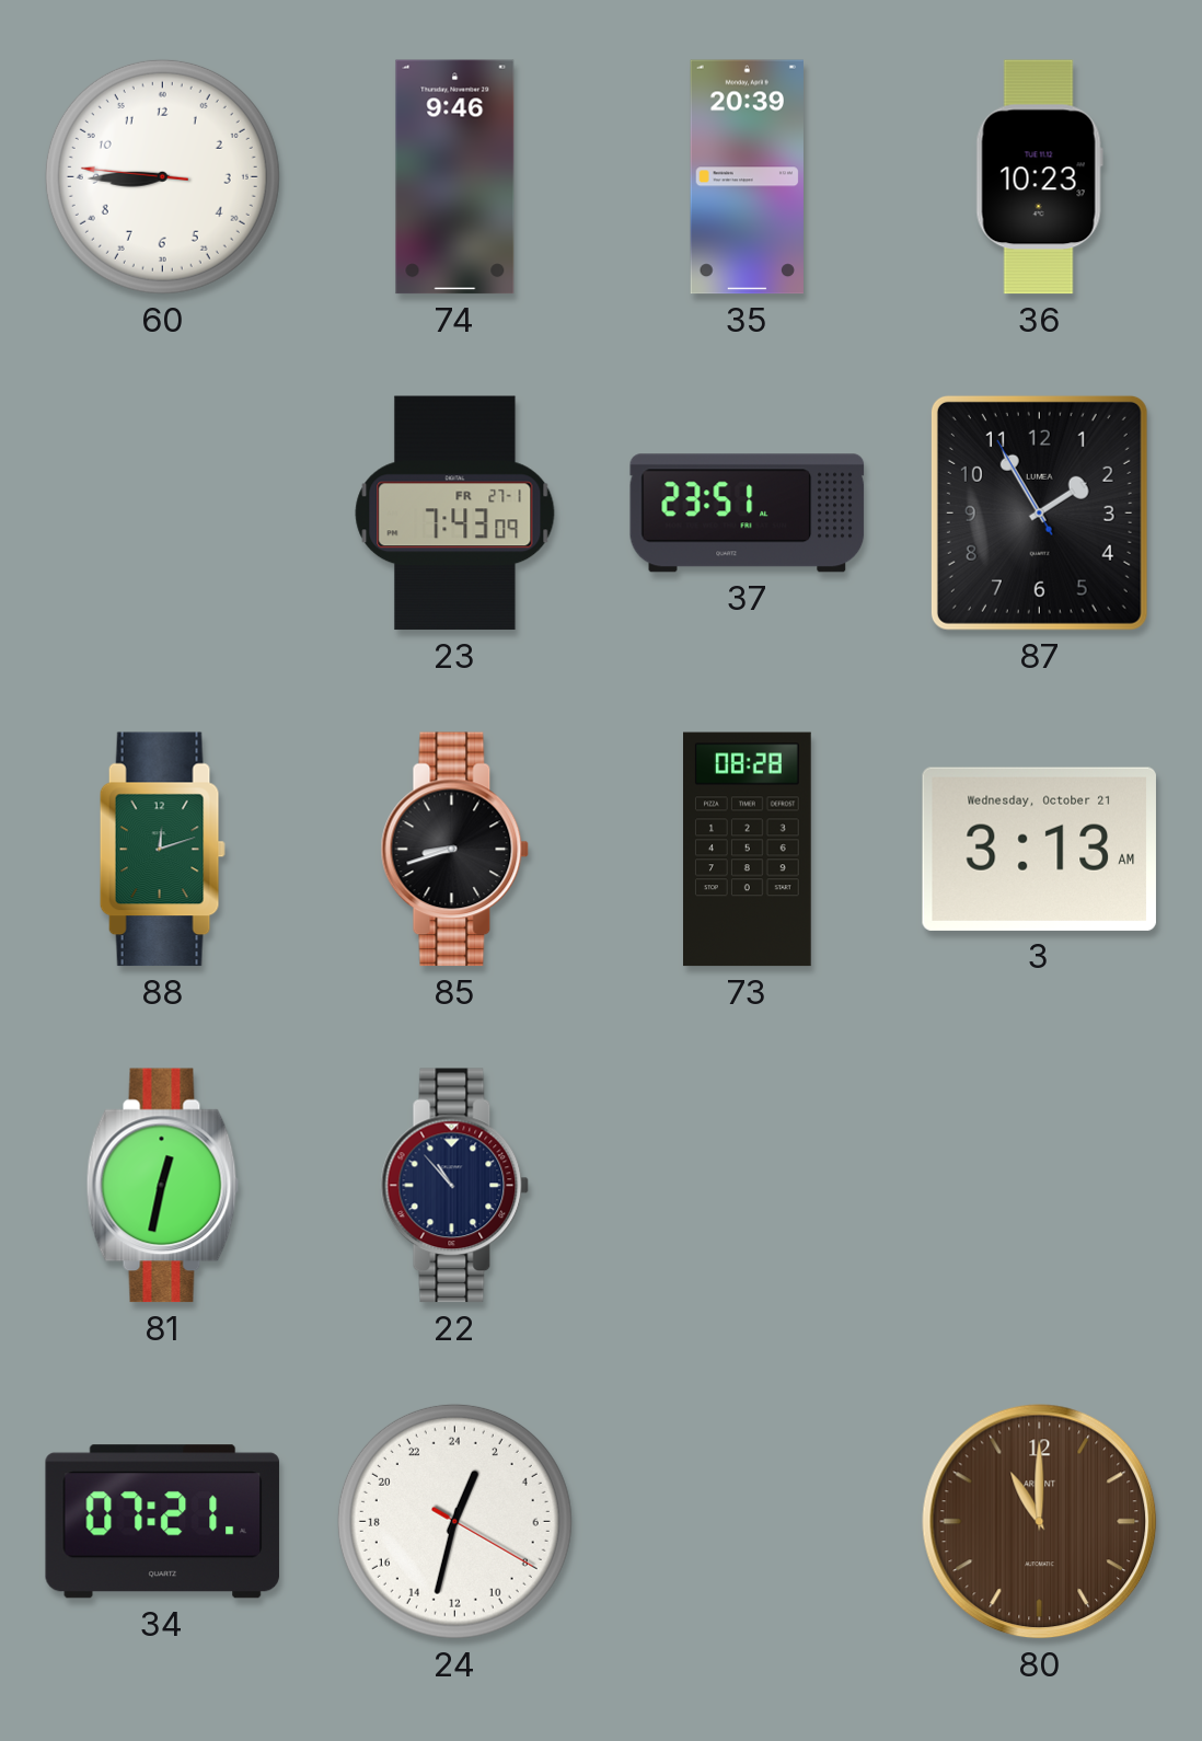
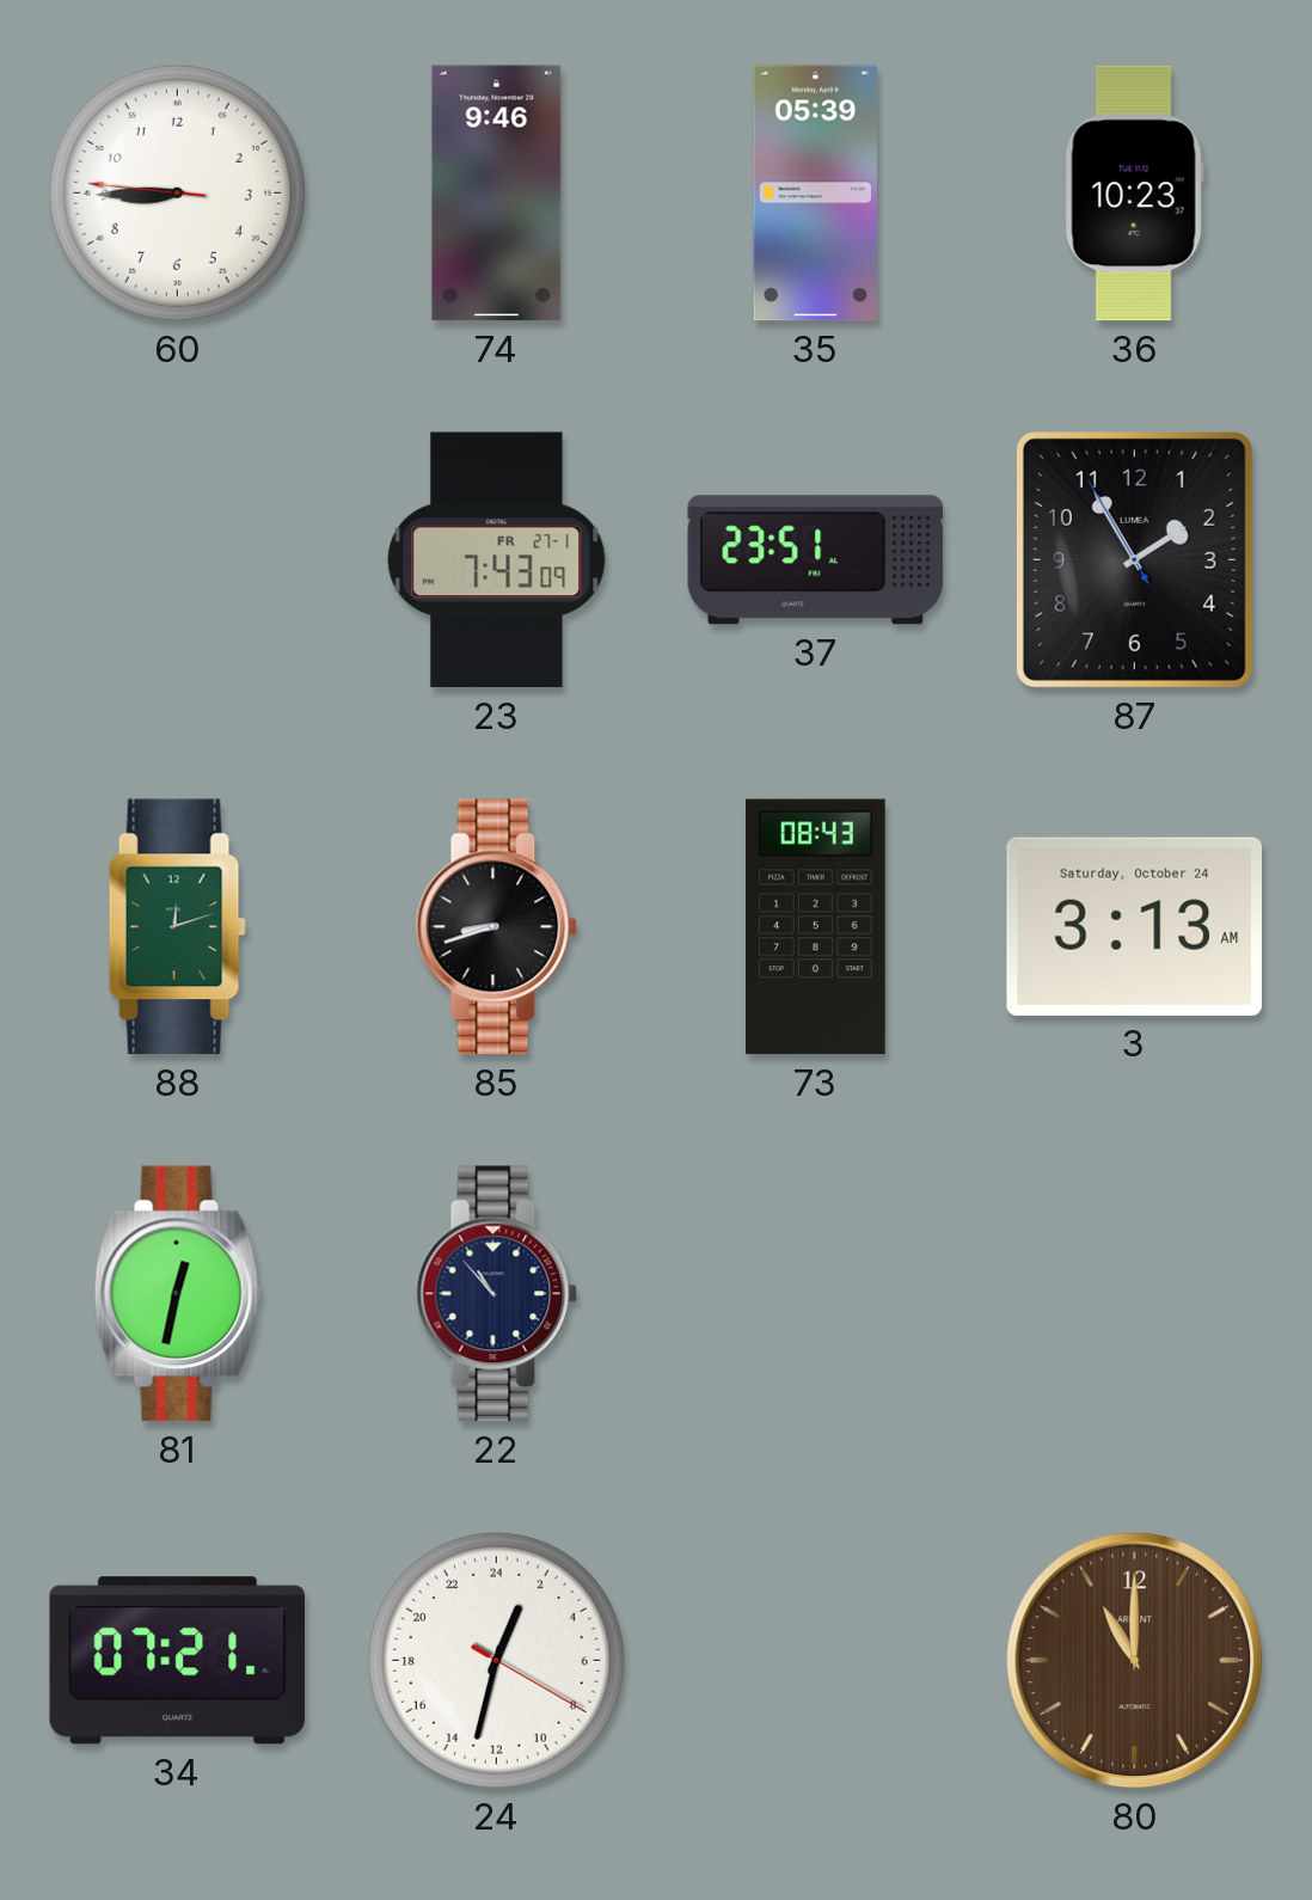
35: 20:39 -> 05:39 (815, 194)
73: 08:28 -> 08:43 (816, 927)
3 date: Wednesday, October 21 -> Saturday, October 24 (1134, 926)
